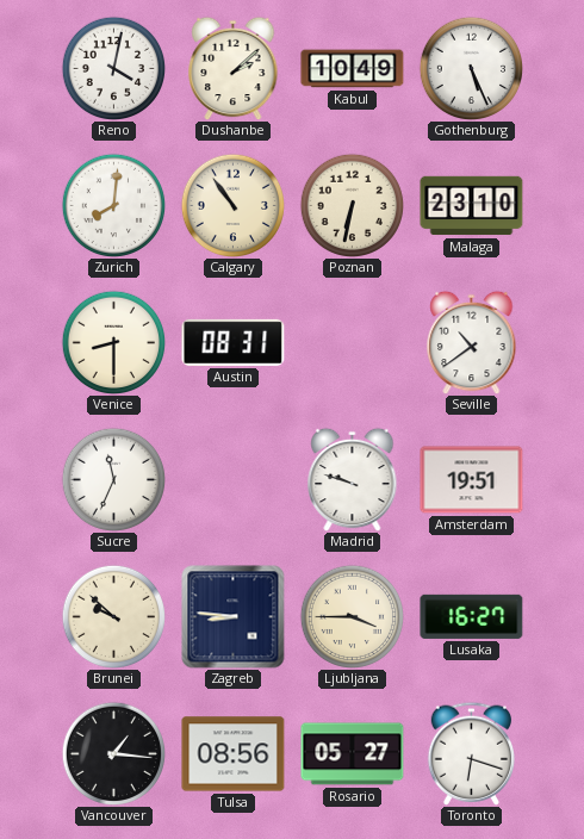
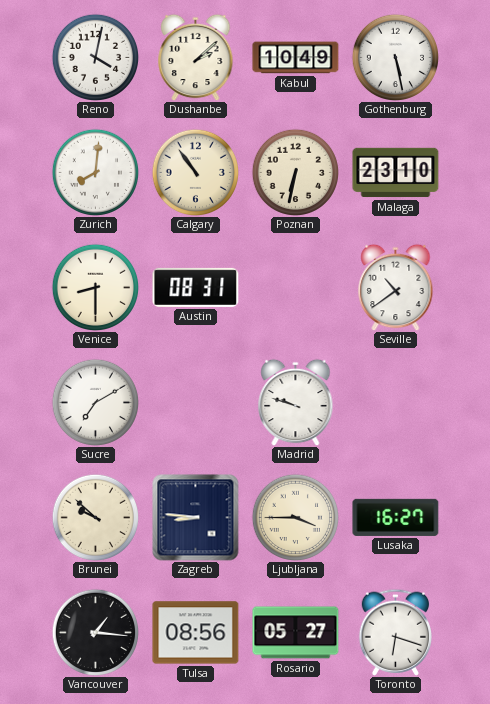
Gothenburg: 5:26 -> 5:28 (395, 57)
Sucre: 11:34 -> 7:10 (95, 402)
Amsterdam: 19:51 -> none (472, 480)
